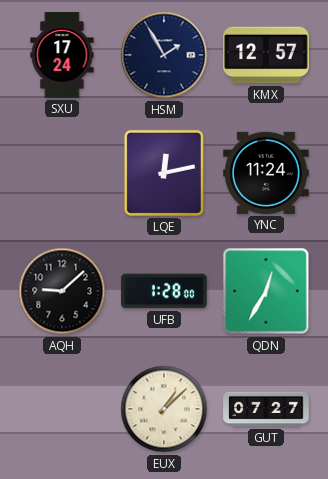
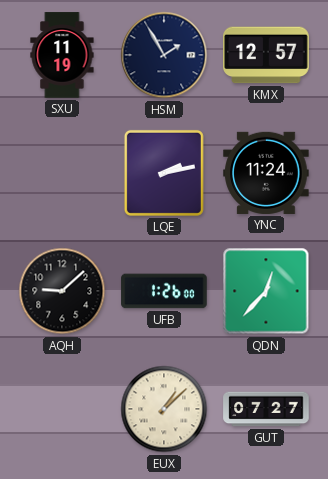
SXU: 17:24 -> 11:19 (62, 55)
LQE: 12:13 -> 2:13 (164, 173)
UFB: 1:28 -> 1:26 (164, 291)
QDN: 12:35 -> 12:37 (266, 291)
